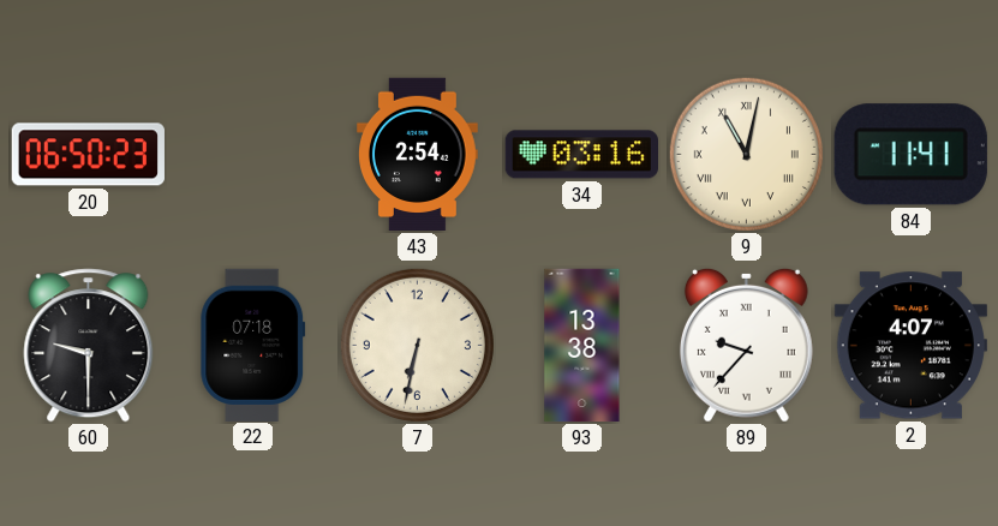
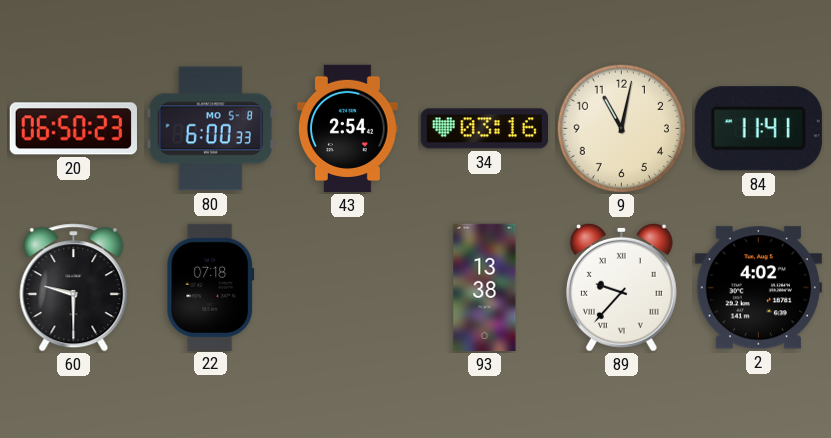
80: none -> 6:00 (210, 129)
9 numerals: Roman -> Arabic (621, 128)
7: 6:32 -> none (417, 345)
2: 4:07 -> 4:02 (758, 288)
